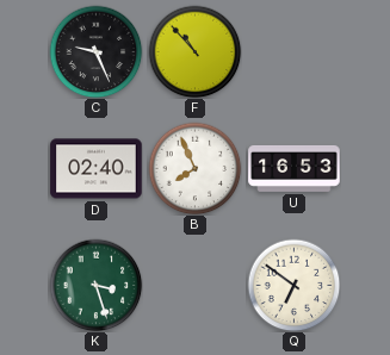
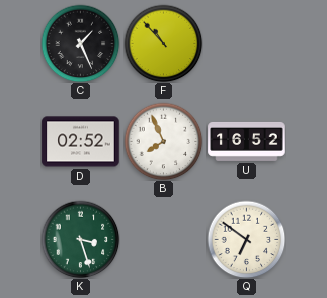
C: 9:26 -> 1:26 (80, 43)
D: 02:40 -> 02:52 (81, 142)
U: 16:53 -> 16:52 (247, 141)
